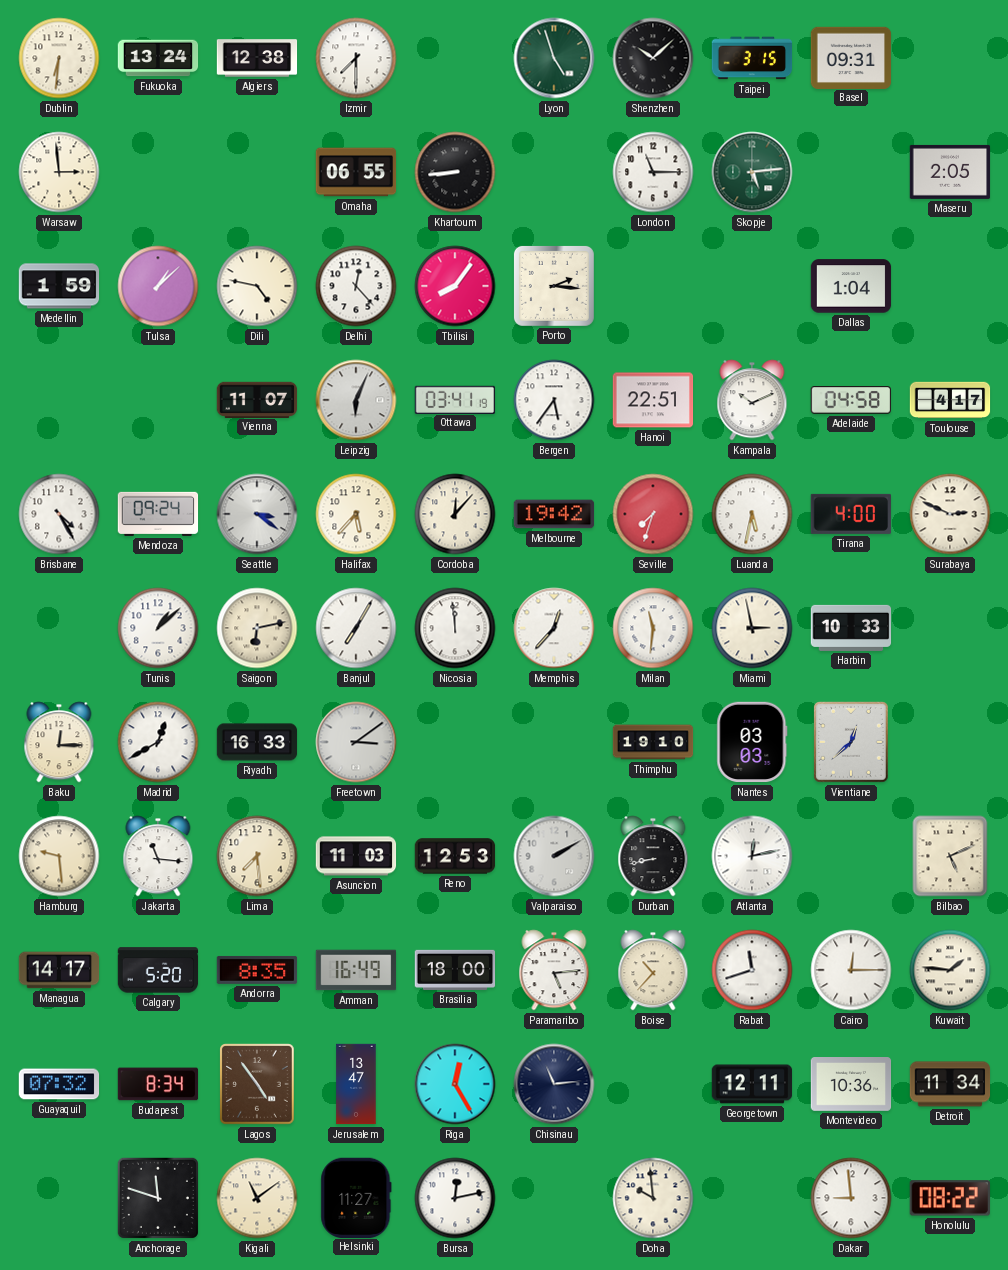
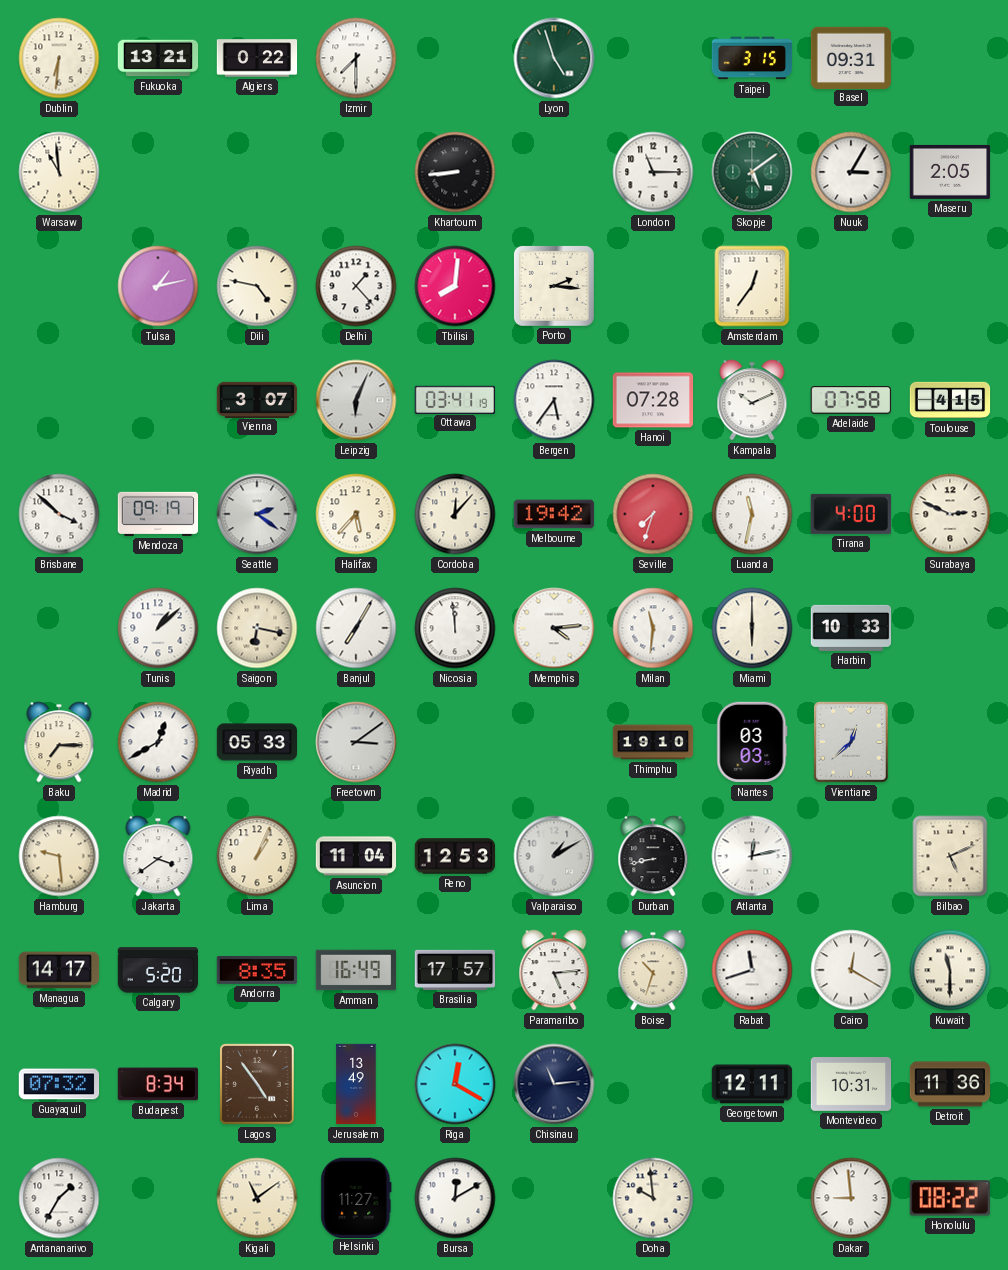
Fukuoka: 13:24 -> 13:21 (158, 58)
Algiers: 12:38 -> 0:22 (257, 58)
Shenzhen: 10:08 -> none (653, 58)
Warsaw: 2:59 -> 10:59 (59, 172)
Omaha: 06:55 -> none (356, 172)
Skopje: 5:14 -> 5:09 (752, 172)
Nuuk: none -> 3:05 (851, 172)
Medellin: 1:59 -> none (59, 286)
Tulsa: 1:08 -> 1:13 (158, 286)
Delhi: 12:23 -> 1:23 (356, 286)
Tbilisi: 8:06 -> 8:01 (455, 286)
Amsterdam: none -> 12:36 (752, 286)
Dallas: 1:04 -> none (851, 286)
Vienna: 11:07 -> 3:07 (257, 399)
Hanoi: 22:51 -> 07:28 (653, 400)
Adelaide: 04:58 -> 07:58 (850, 400)
Toulouse: 4:17 -> 4:15 (950, 400)
Brisbane: 4:25 -> 3:52 (59, 514)
Mendoza: 09:24 -> 09:19 (158, 514)
Seattle: 3:21 -> 2:21 (257, 514)
Luanda: 5:32 -> 11:32 (752, 514)
Saigon: 6:13 -> 6:17 (257, 628)
Memphis: 12:37 -> 4:14 (554, 628)
Miami: 2:58 -> 6:00 (752, 628)
Baku: 12:15 -> 7:15 (59, 742)
Riyadh: 16:33 -> 05:33 (257, 742)
Jakarta: 11:16 -> 3:39 (158, 856)
Lima: 7:29 -> 1:04 (257, 856)
Asuncion: 11:03 -> 11:04 (356, 856)
Valparaiso: 2:10 -> 1:10 (554, 856)
Brasilia: 18:00 -> 17:57 (455, 970)
Boise: 10:37 -> 10:33 (653, 970)
Cairo: 12:15 -> 12:20 (851, 970)
Kuwait: 1:46 -> 11:30 (950, 970)
Jerusalem: 13:47 -> 13:49 (356, 1084)
Riga: 12:25 -> 12:20 (455, 1084)
Montevideo: 10:36 -> 10:31 (851, 1085)
Detroit: 11:34 -> 11:36 (950, 1084)
Antananarivo: none -> 1:35 (59, 1198)
Anchorage: 11:48 -> none (158, 1198)
Bursa: 12:13 -> 12:10 (455, 1198)
